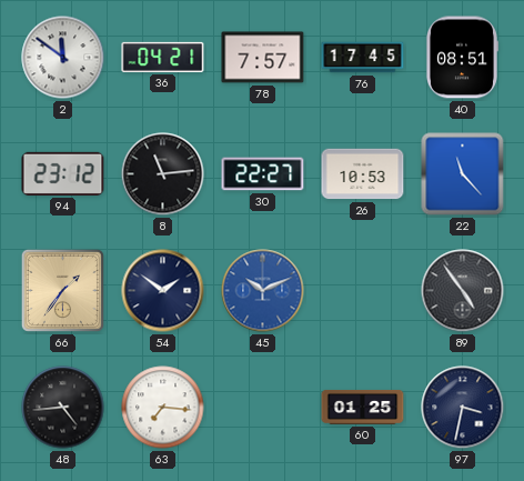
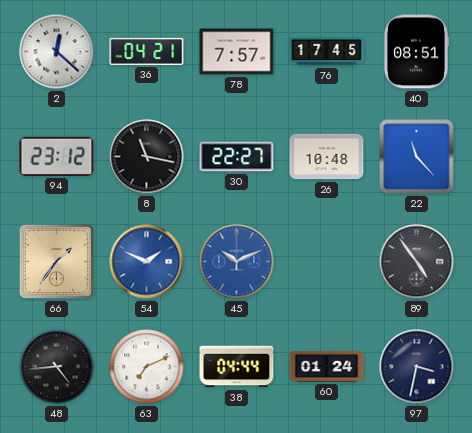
2: 11:51 -> 12:22 (57, 52)
8: 11:14 -> 11:17 (147, 157)
26: 10:53 -> 10:48 (327, 157)
54: 1:51 -> 1:49 (147, 262)
54 dial: navy -> blue (147, 262)
63: 7:16 -> 7:11 (147, 367)
38: none -> 04:44 (237, 367)
60: 01:25 -> 01:24 (327, 366)
